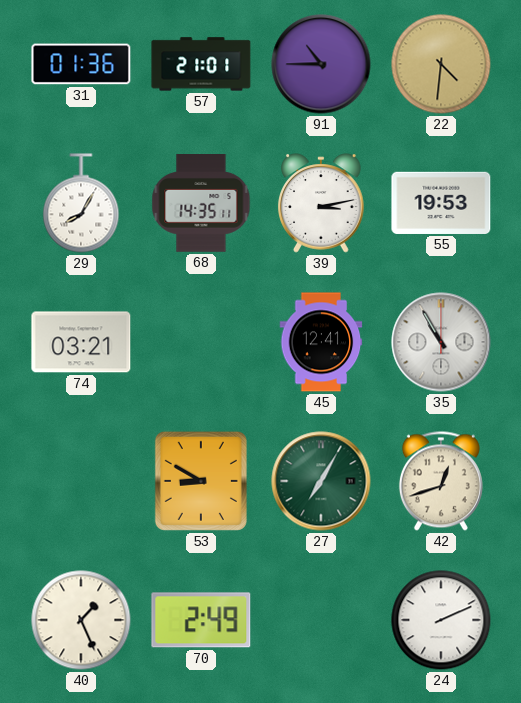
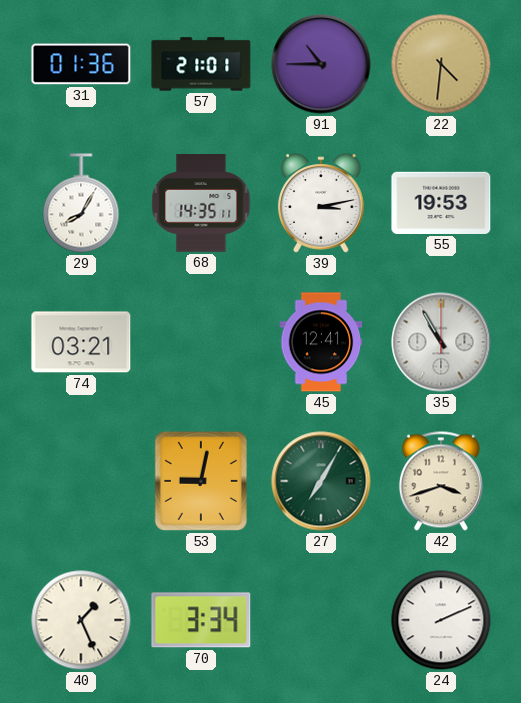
53: 8:50 -> 9:02 (201, 481)
42: 12:42 -> 3:42 (441, 481)
70: 2:49 -> 3:34 (201, 620)
